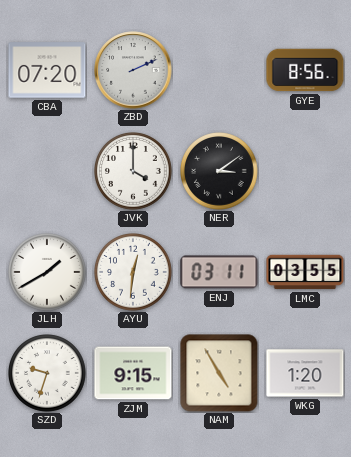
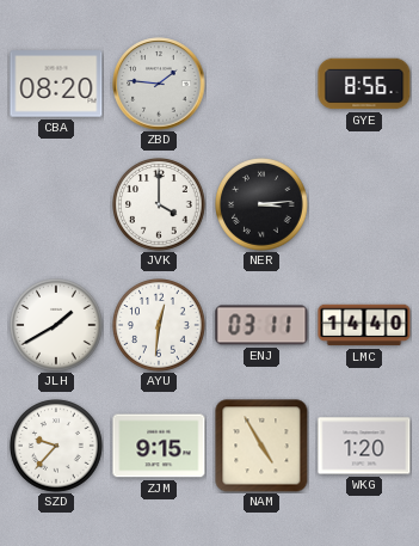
CBA: 07:20 -> 08:20 (56, 84)
ZBD: 2:11 -> 1:46 (159, 84)
NER: 3:09 -> 3:14 (263, 205)
LMC: 03:55 -> 14:40 (364, 325)
SZD: 9:33 -> 9:37 (57, 447)
